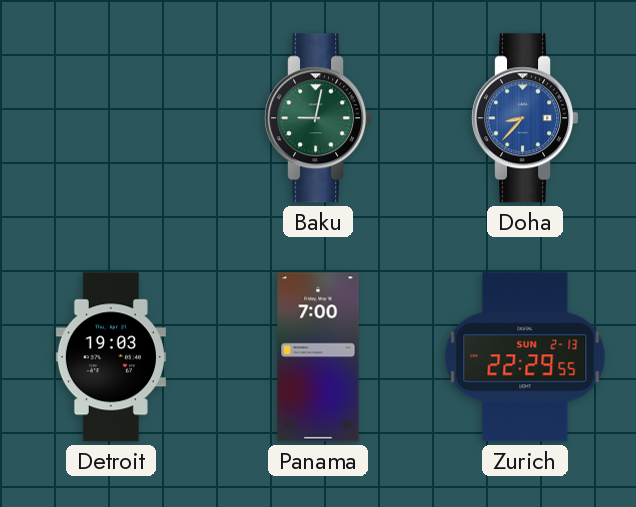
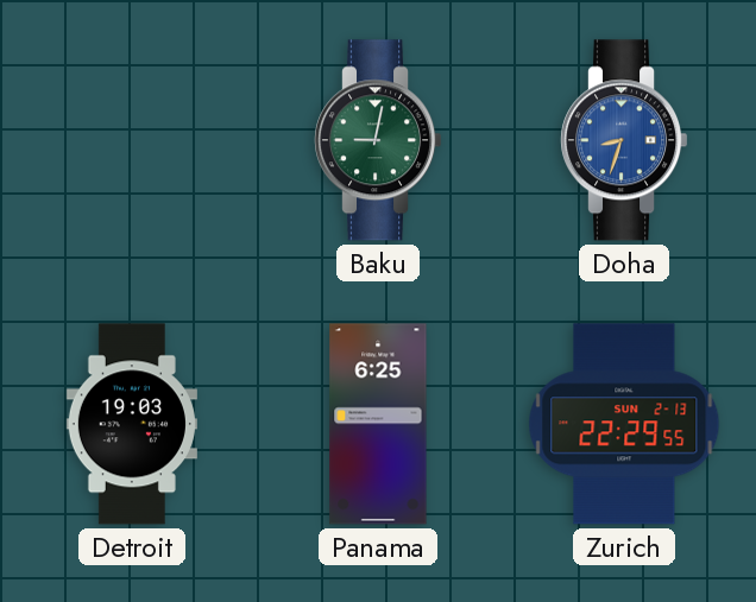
Doha: 8:37 -> 8:33 (624, 140)
Panama: 7:00 -> 6:25 (378, 424)
